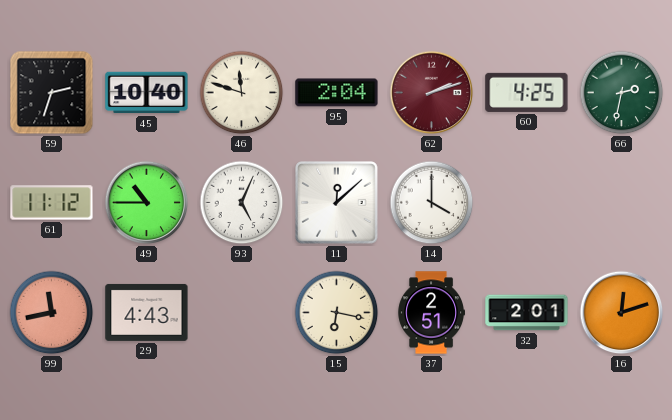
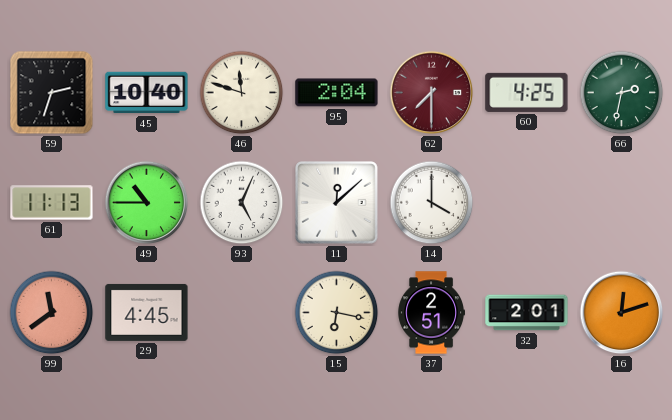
62: 2:12 -> 7:30 (432, 93)
61: 11:12 -> 11:13 (52, 203)
99: 11:43 -> 11:39 (52, 313)
29: 4:43 -> 4:45 (147, 312)
